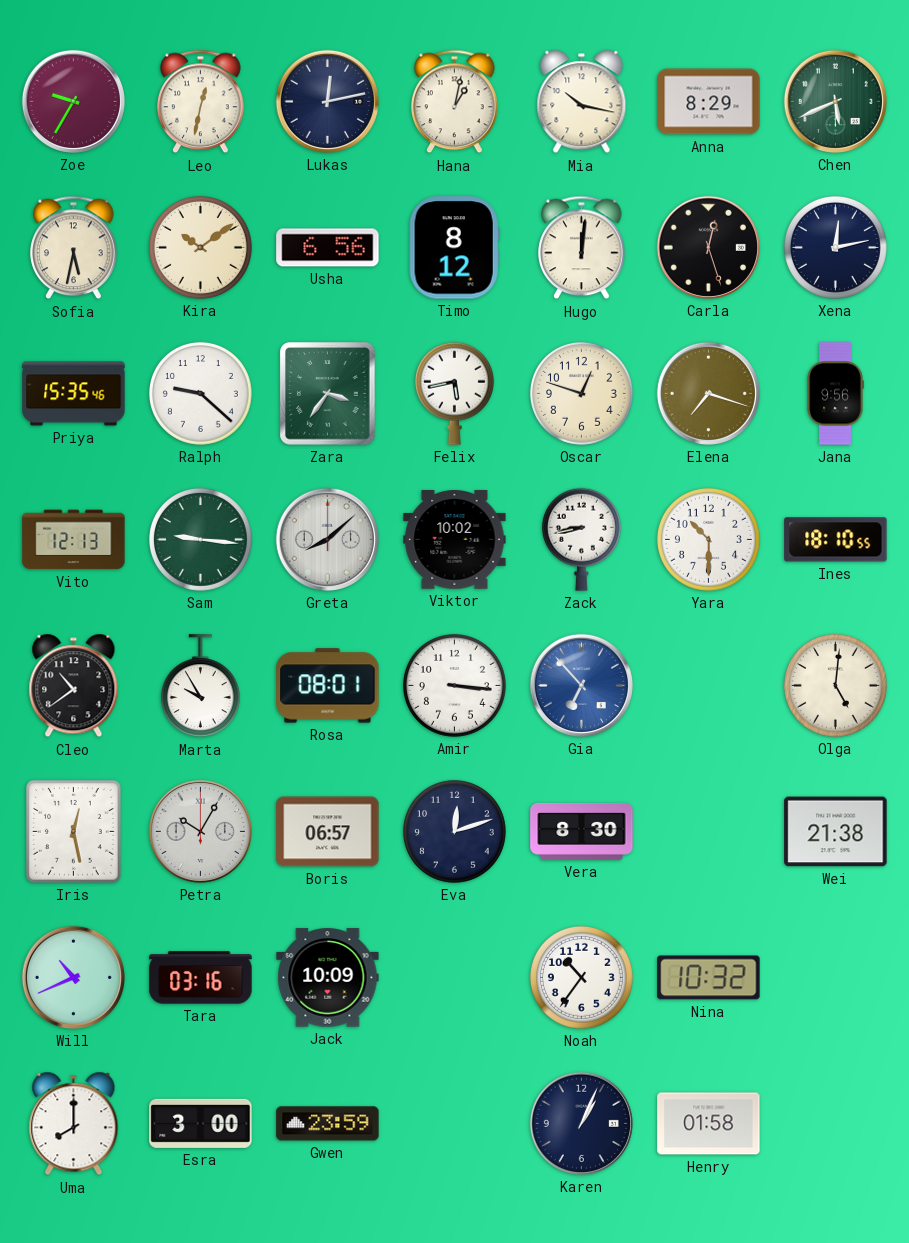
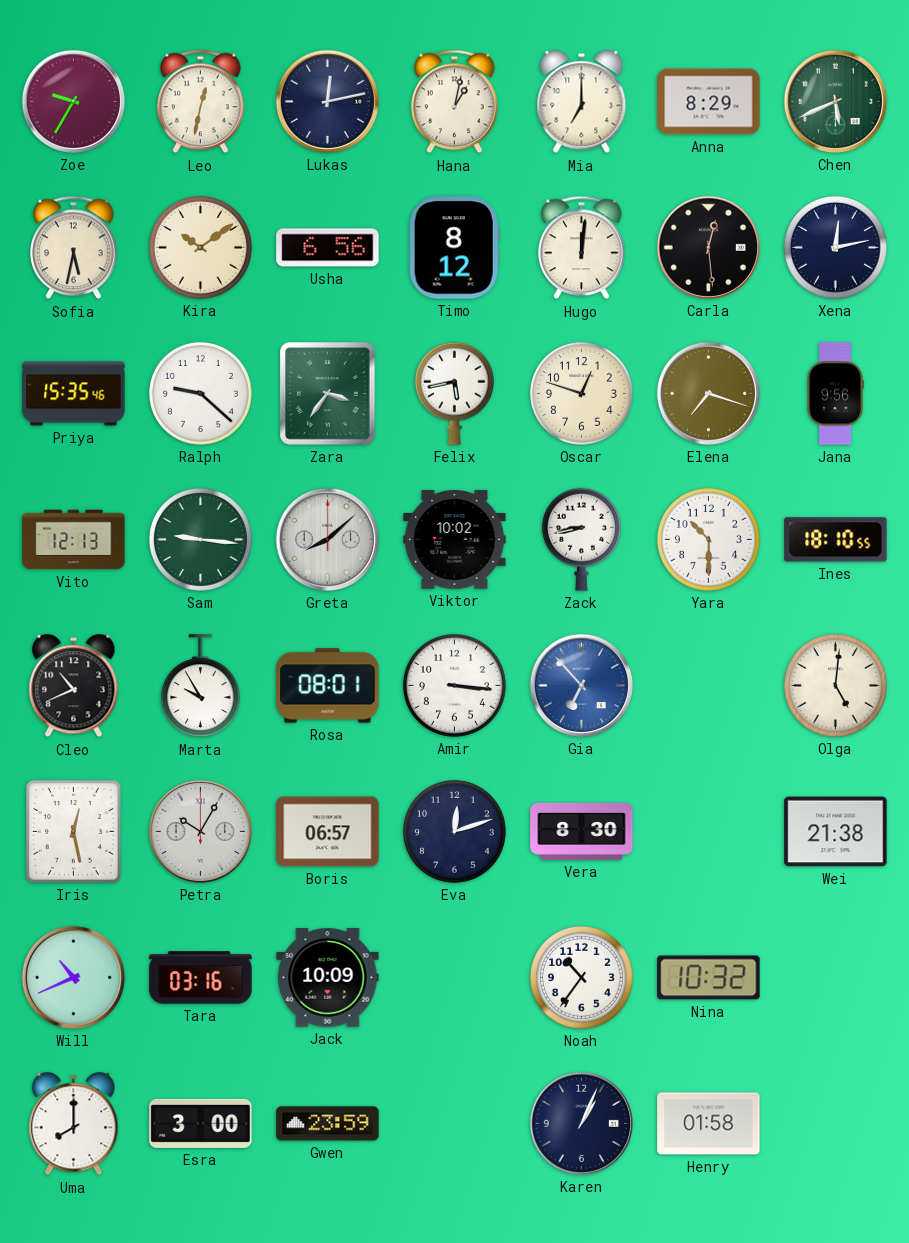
Mia: 10:17 -> 7:00 (582, 102)
Carla: 12:27 -> 12:29 (708, 247)
Cleo: 10:39 -> 10:41 (74, 686)
